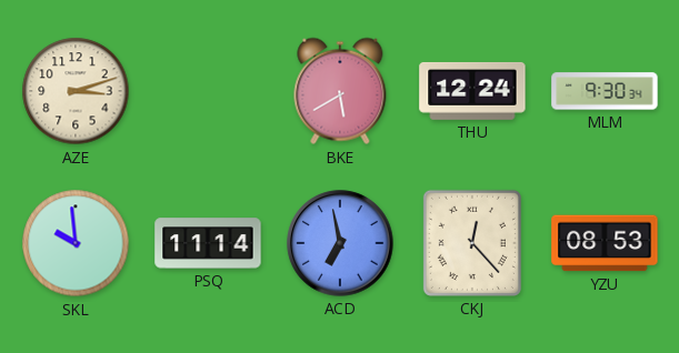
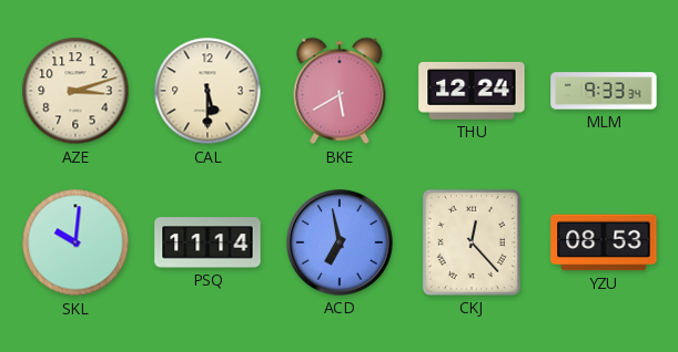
CAL: none -> 5:30 (208, 91)
MLM: 9:30 -> 9:33 (604, 91)
SKL: 9:59 -> 10:01 (75, 242)
